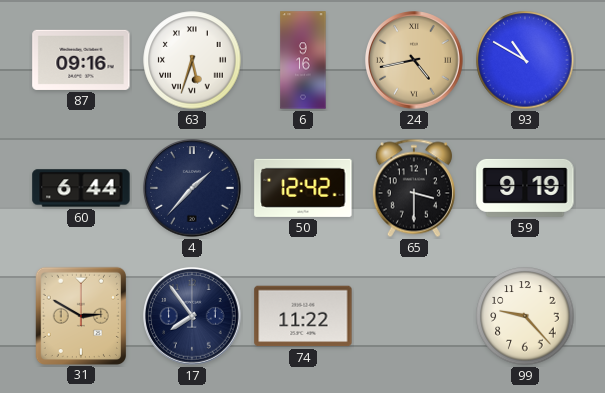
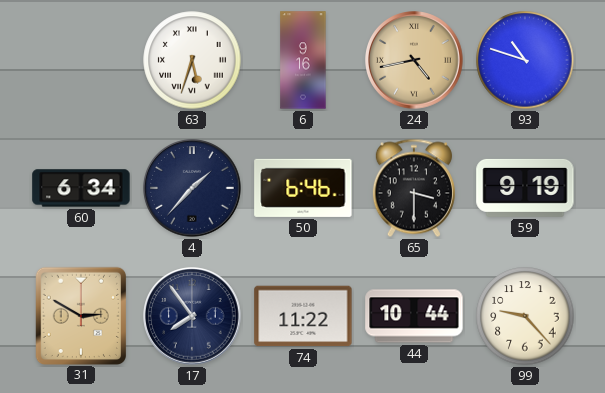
87: 09:16 -> none (81, 60)
93: 10:50 -> 10:48 (525, 60)
60: 6:44 -> 6:34 (81, 188)
50: 12:42 -> 6:46 (303, 188)
44: none -> 10:44 (414, 316)
